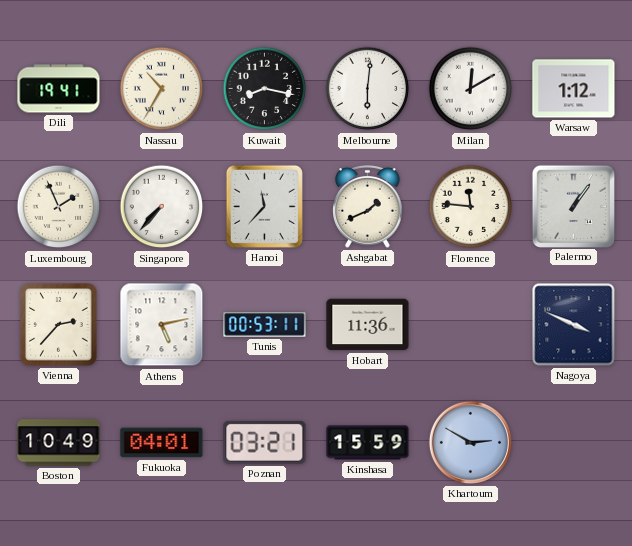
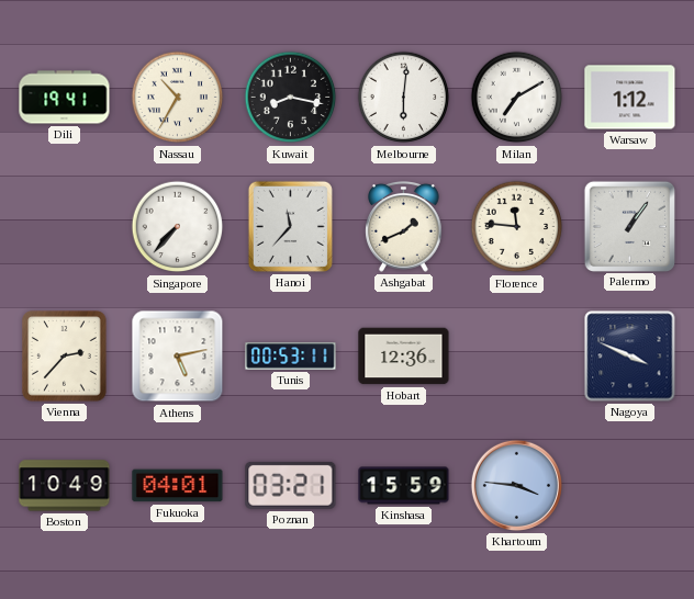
Milan: 12:10 -> 7:10 (517, 98)
Luxembourg: 1:56 -> none (59, 207)
Hobart: 11:36 -> 12:36 (404, 357)
Khartoum: 2:50 -> 3:46 (516, 485)
